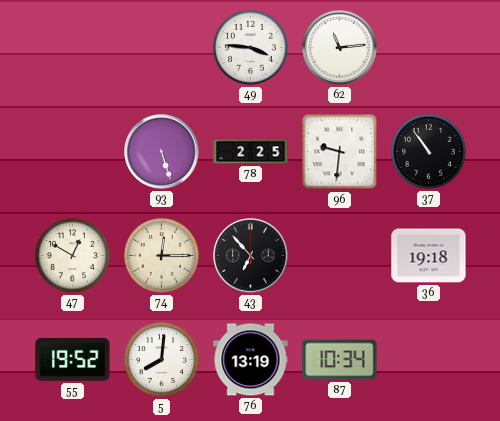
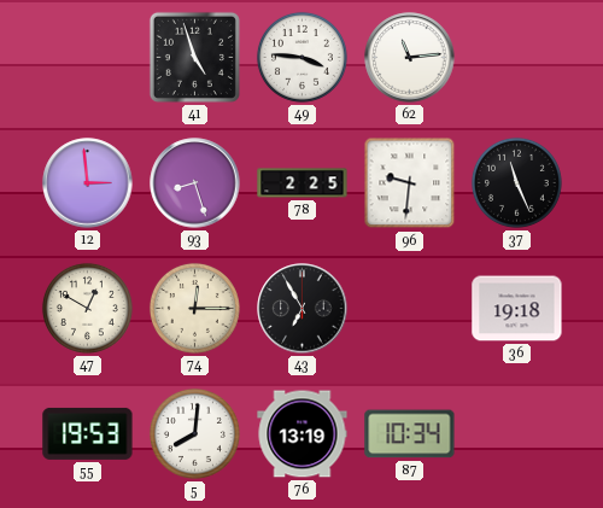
41: none -> 4:57 (194, 57)
12: none -> 2:59 (88, 183)
93: 5:27 -> 8:27 (195, 183)
37: 10:54 -> 11:26 (516, 182)
43: 6:53 -> 6:55 (303, 309)
55: 19:52 -> 19:53 (88, 433)
